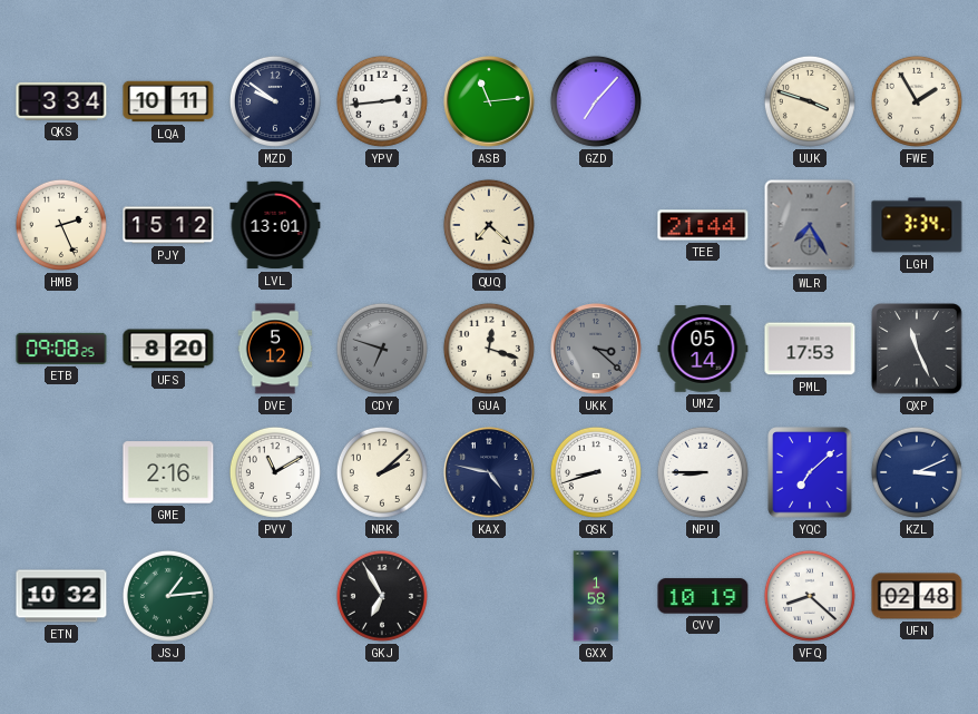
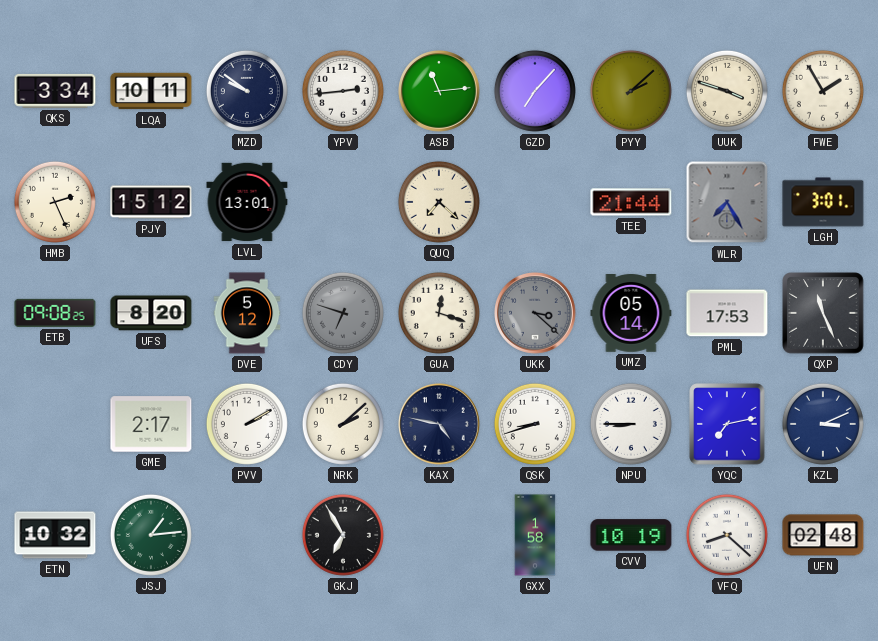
PYY: none -> 2:08 (631, 91)
LGH: 3:34 -> 3:01 (823, 202)
GME: 2:16 -> 2:17 (151, 424)
PVV: 11:10 -> 2:10 (247, 424)
YQC: 7:08 -> 7:13 (727, 424)
